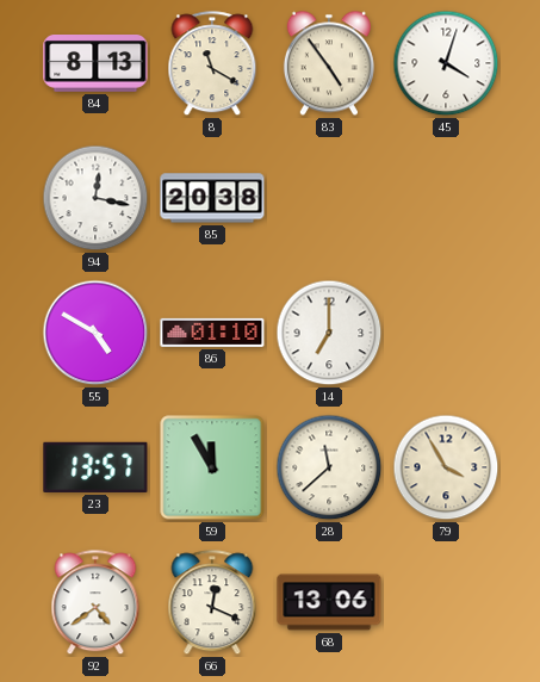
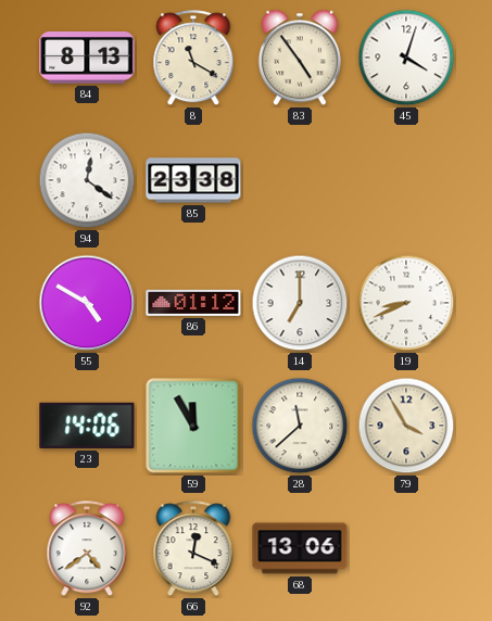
94: 12:17 -> 12:21 (87, 180)
85: 20:38 -> 23:38 (193, 180)
86: 01:10 -> 01:12 (193, 303)
19: none -> 8:41 (406, 303)
23: 13:57 -> 14:06 (87, 426)
